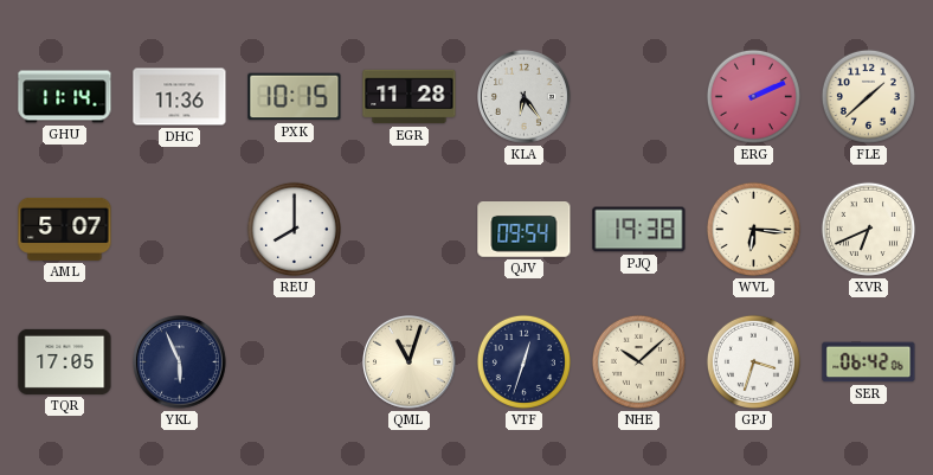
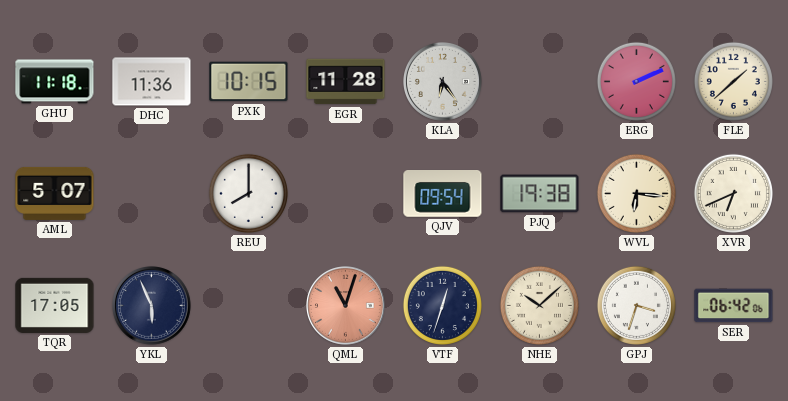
GHU: 11:14 -> 11:18 (55, 82)
QML dial: cream -> salmon (346, 306)
